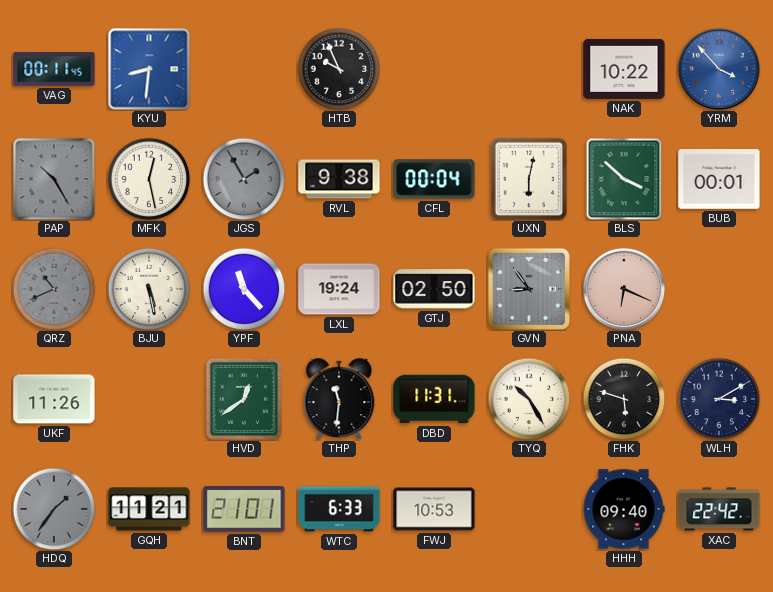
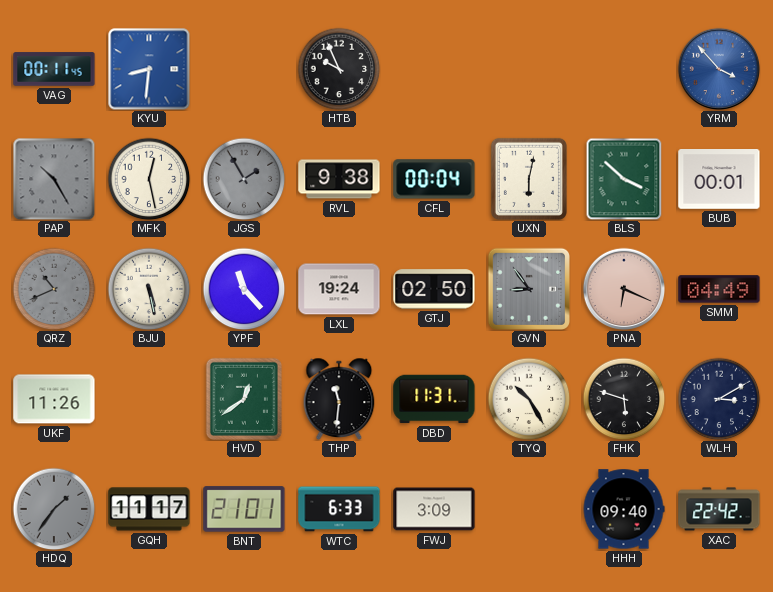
NAK: 10:22 -> none (624, 69)
SMM: none -> 04:49 (719, 289)
GQH: 11:21 -> 11:17 (149, 509)
FWJ: 10:53 -> 3:09 (434, 509)
